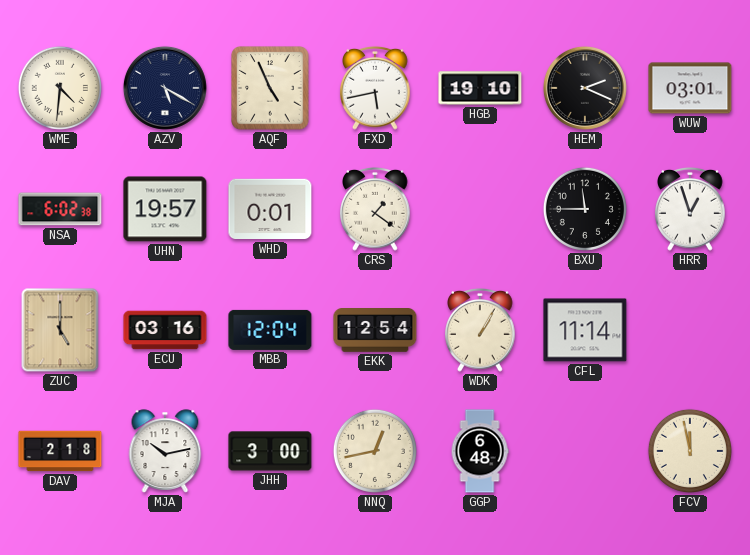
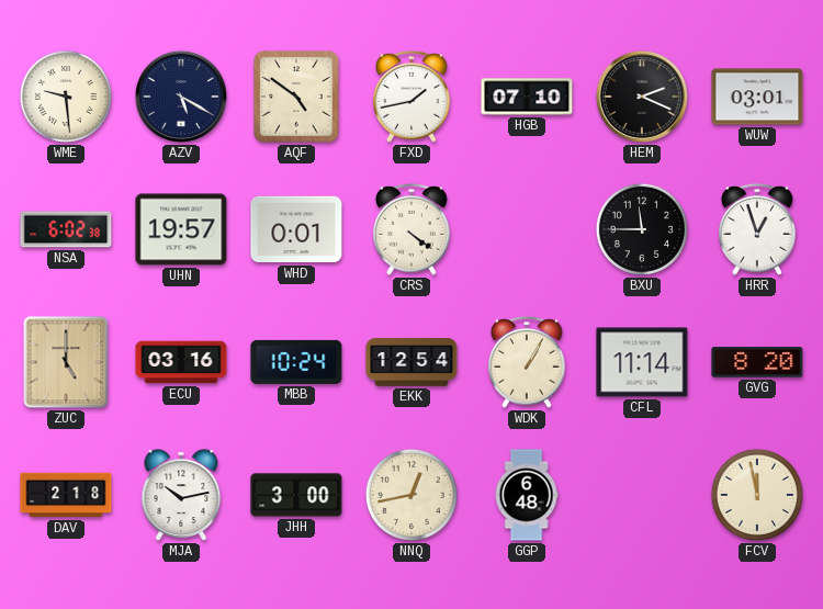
WME: 4:31 -> 9:29 (66, 97)
AQF: 4:56 -> 4:51 (296, 97)
FXD: 5:43 -> 1:43 (411, 97)
HGB: 19:10 -> 07:10 (527, 97)
CRS: 1:21 -> 4:21 (411, 229)
MBB: 12:04 -> 10:24 (296, 362)
GVG: none -> 8:20 (757, 362)
